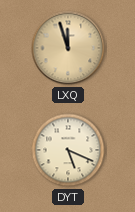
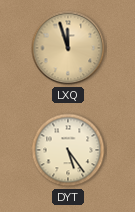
DYT: 5:19 -> 5:24 (68, 150)
